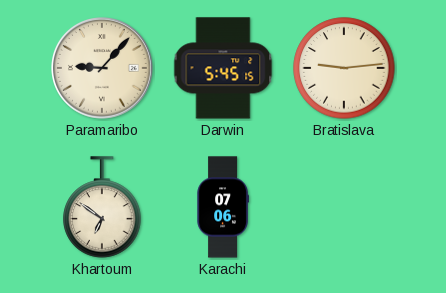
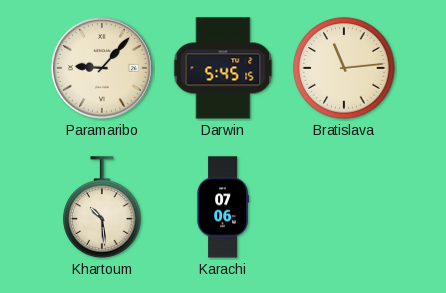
Bratislava: 9:14 -> 11:14 (344, 68)
Khartoum: 6:51 -> 10:29 (102, 207)
